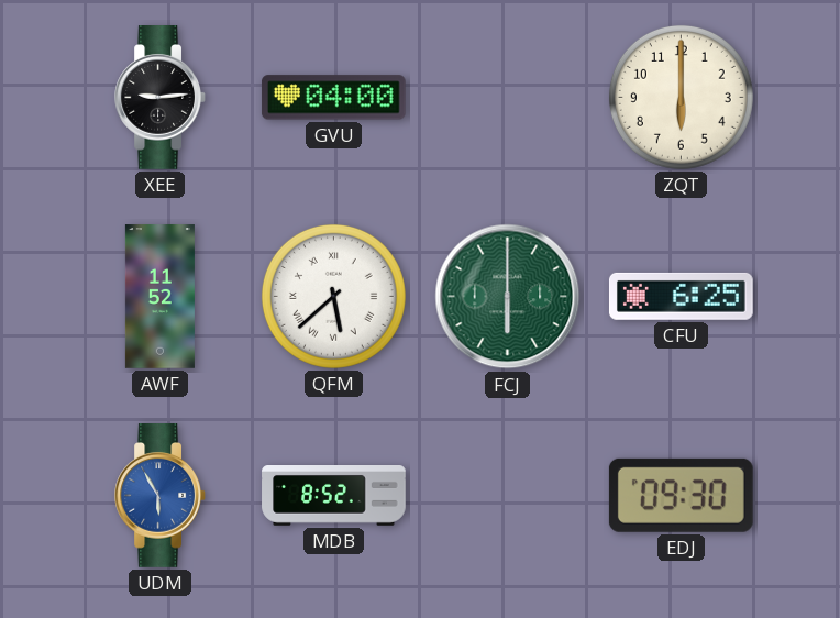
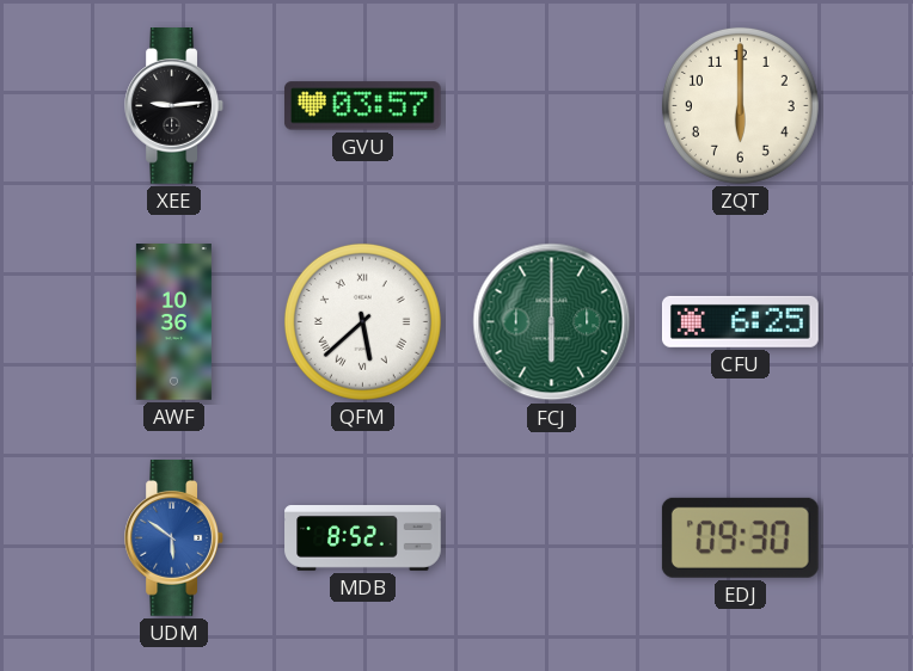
GVU: 04:00 -> 03:57 (362, 106)
AWF: 11:52 -> 10:36 (173, 322)
UDM: 5:55 -> 5:51 (173, 538)
